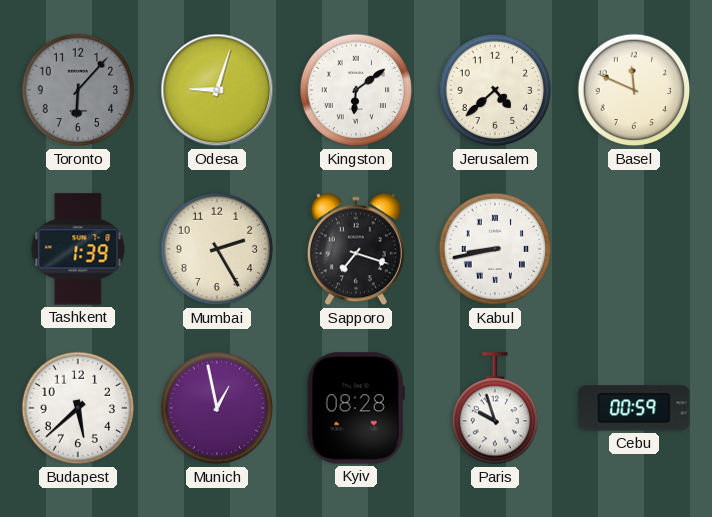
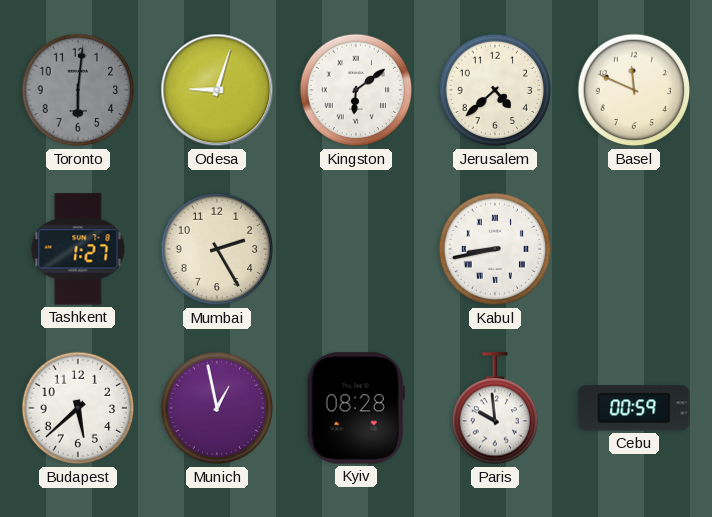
Toronto: 6:07 -> 6:01 (78, 90)
Tashkent: 1:39 -> 1:27 (78, 249)
Sapporo: 7:18 -> none (356, 249)
Paris: 9:57 -> 9:59 (494, 409)
